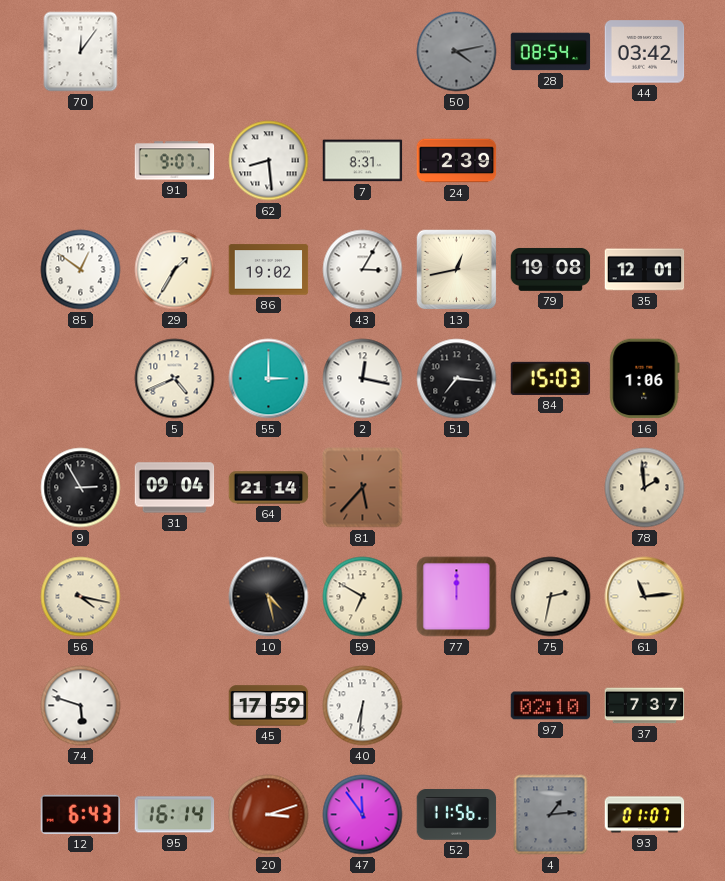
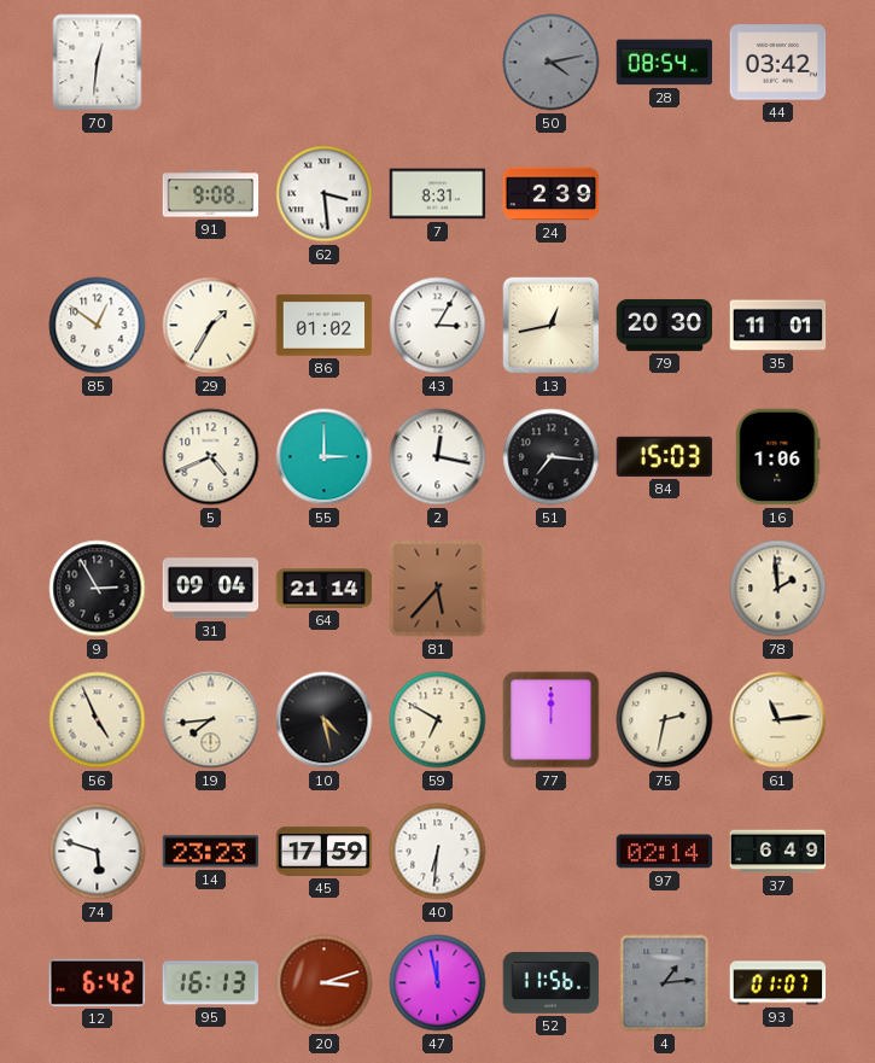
70: 12:06 -> 12:31 (98, 63)
91: 9:07 -> 9:08 (211, 194)
62: 8:29 -> 3:29 (325, 194)
86: 19:02 -> 01:02 (325, 326)
79: 19:08 -> 20:30 (665, 325)
35: 12:01 -> 11:01 (778, 326)
56: 4:17 -> 4:56 (98, 720)
19: none -> 7:44 (211, 720)
14: none -> 23:23 (211, 852)
97: 02:10 -> 02:14 (665, 852)
37: 7:37 -> 6:49 (778, 852)
12: 6:43 -> 6:42 (98, 982)
95: 16:14 -> 16:13 (211, 983)
47: 11:54 -> 11:58 (438, 983)
